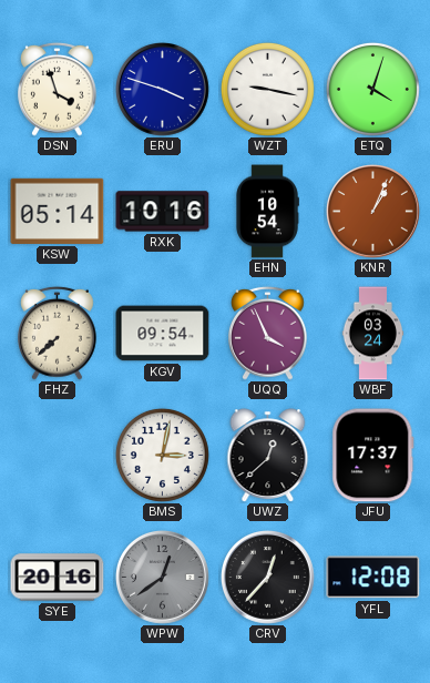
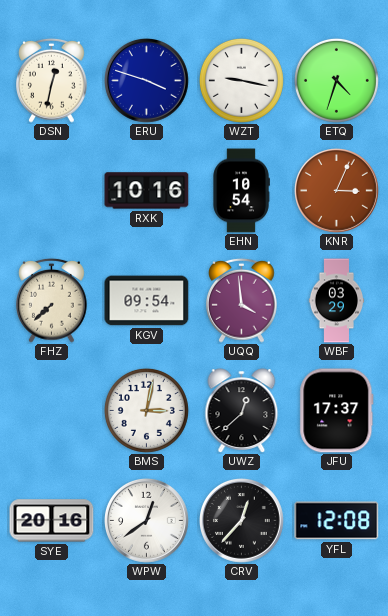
DSN: 3:57 -> 12:32 (52, 80)
ETQ: 4:03 -> 4:33 (336, 80)
KSW: 05:14 -> none (58, 211)
KNR: 1:04 -> 3:04 (337, 191)
UQQ: 3:56 -> 3:59 (242, 300)
WBF: 03:24 -> 03:29 (337, 301)
WPW dial: grey -> white (147, 521)
